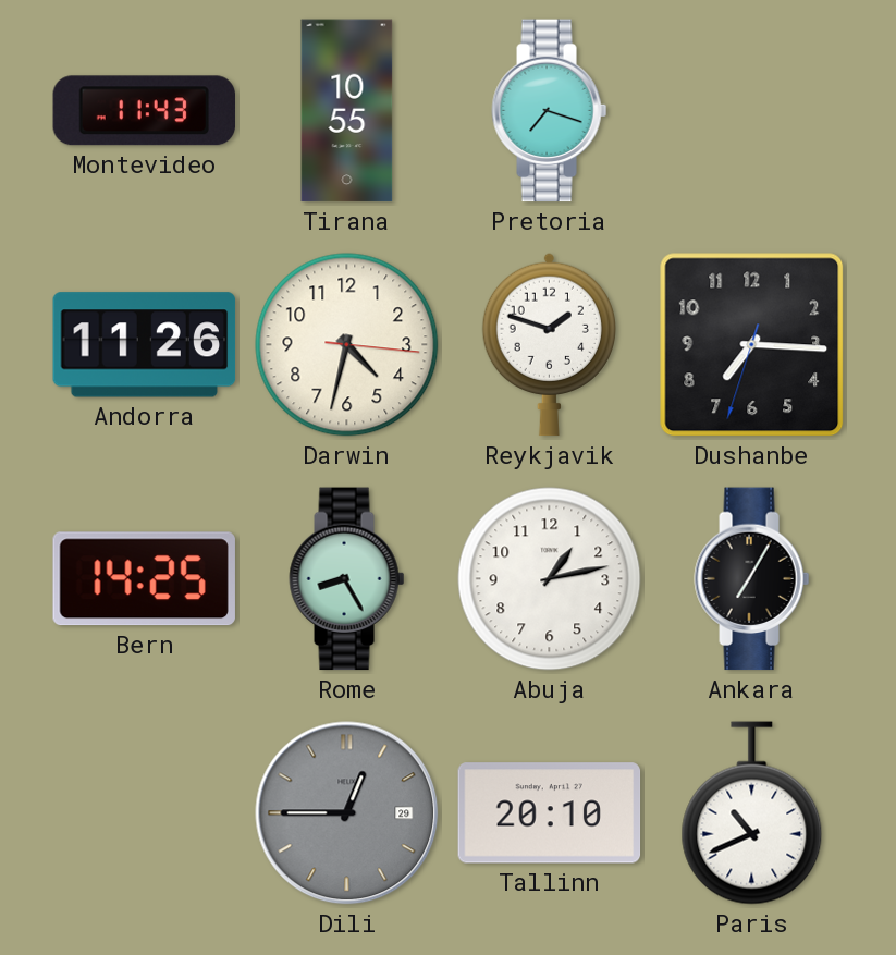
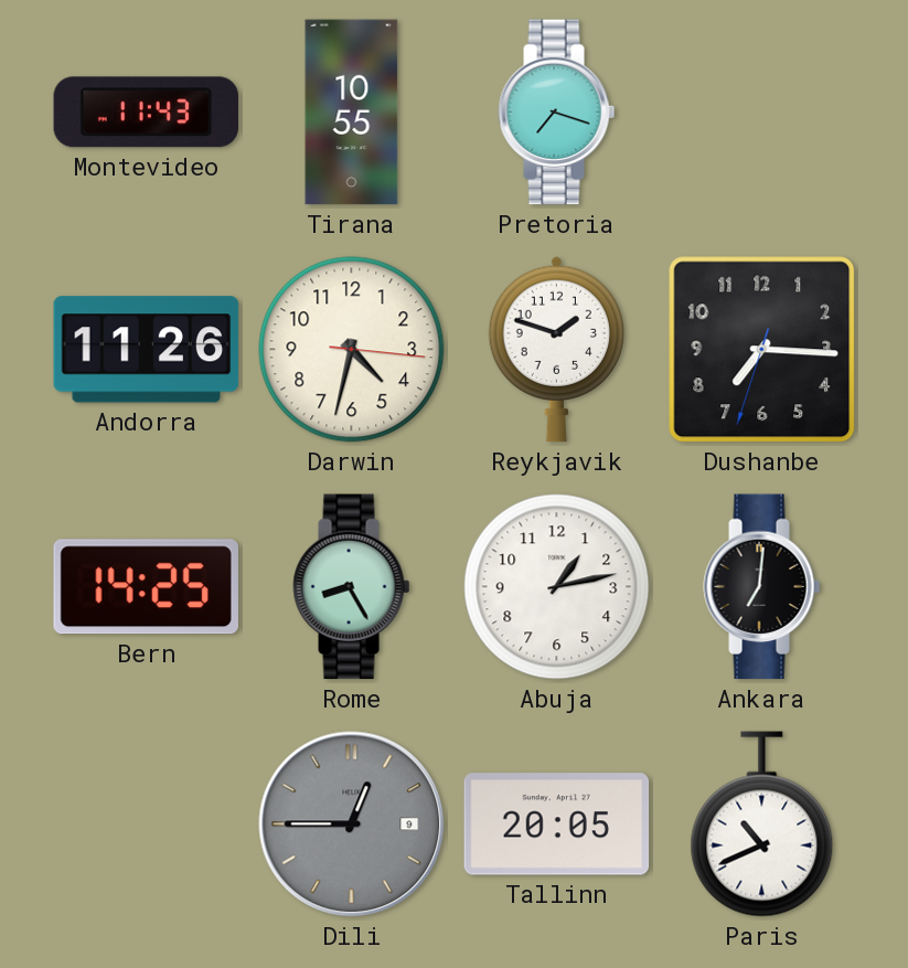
Ankara: 7:05 -> 7:01 (762, 587)
Dili date: 29 -> 9 (352, 825)
Tallinn: 20:10 -> 20:05 (557, 825)
